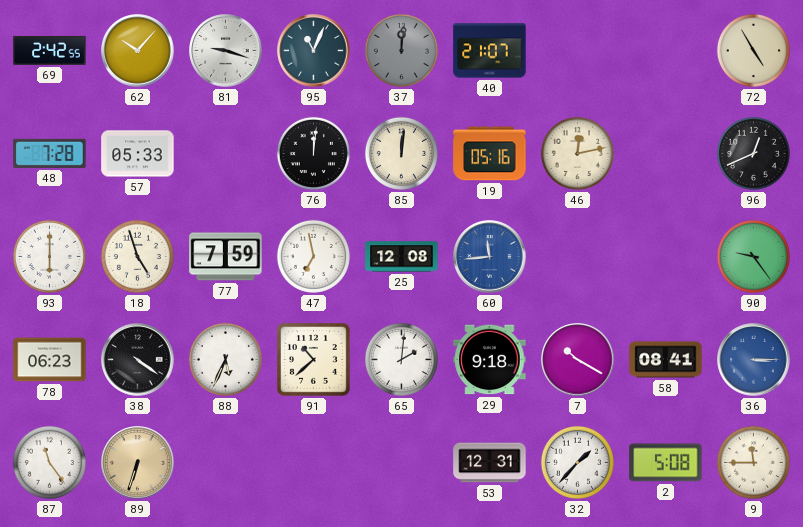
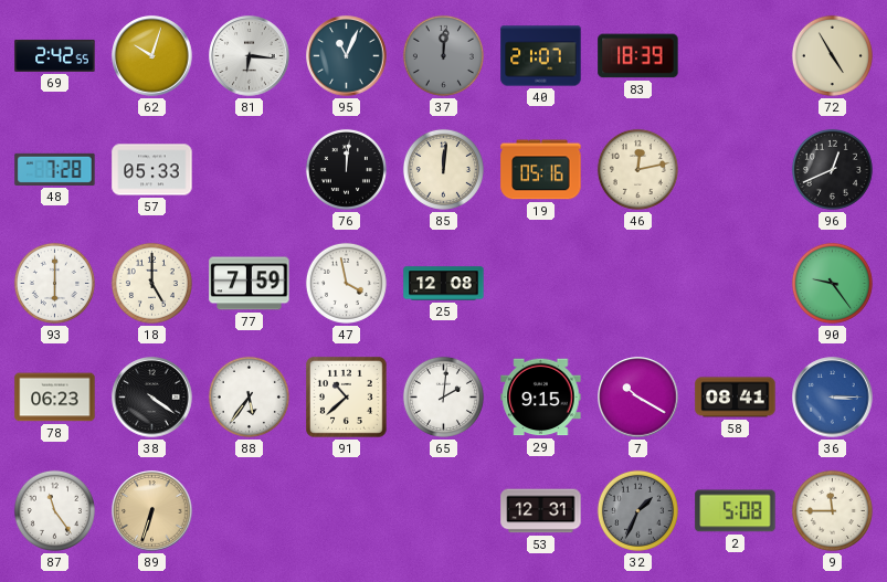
62: 10:07 -> 10:03 (152, 56)
81: 9:18 -> 6:16 (250, 56)
83: none -> 18:39 (638, 56)
18: 4:57 -> 5:00 (151, 283)
47: 6:58 -> 3:58 (346, 283)
60: 11:44 -> none (490, 257)
88: 5:34 -> 5:36 (249, 396)
29: 9:18 -> 9:15 (541, 398)
32: 1:37 -> 1:34 (637, 510)
32 dial: white -> grey (637, 510)
